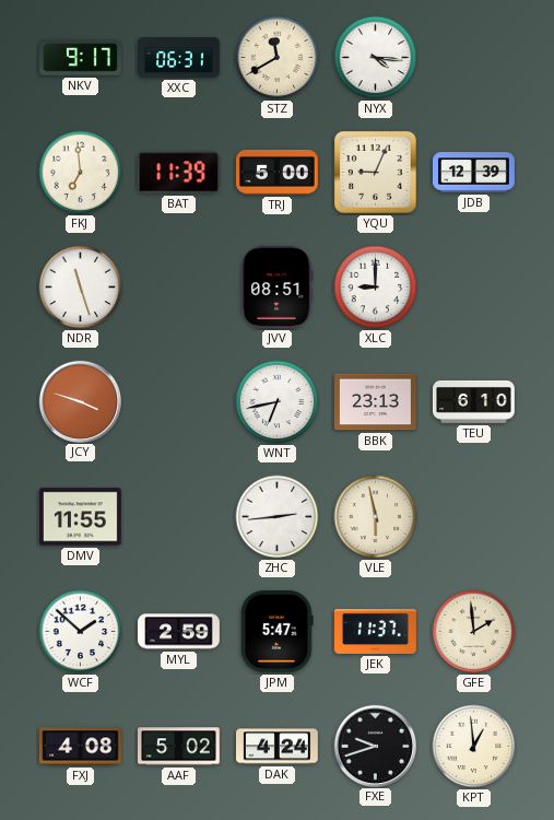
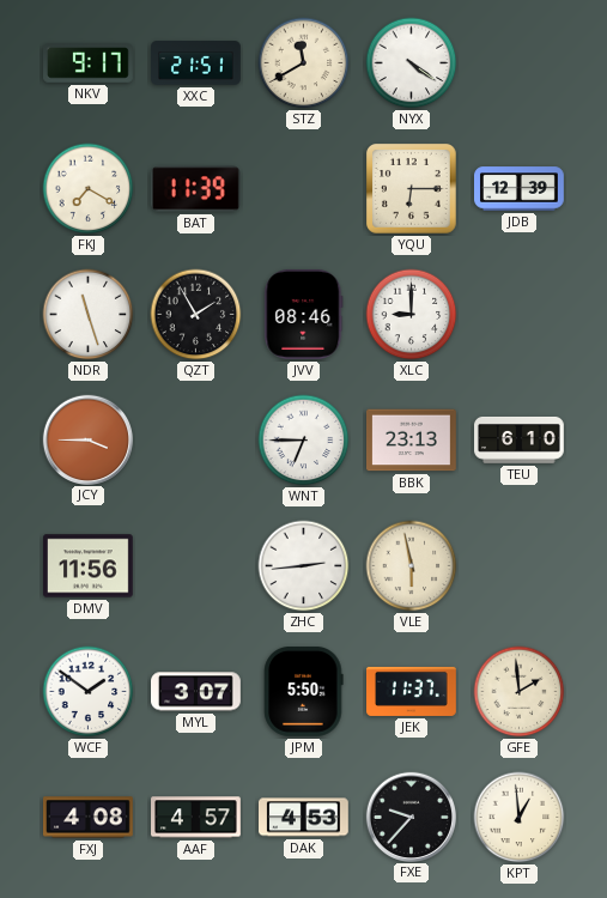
XXC: 06:31 -> 21:51 (196, 63)
NYX: 4:16 -> 4:21 (412, 63)
FKJ: 6:59 -> 7:20 (89, 189)
TRJ: 5:00 -> none (278, 172)
YQU: 9:04 -> 6:15 (412, 189)
QZT: none -> 1:55 (196, 315)
JVV: 08:51 -> 08:46 (304, 314)
JCY: 3:48 -> 3:45 (87, 439)
WNT: 6:43 -> 6:45 (304, 441)
DMV: 11:55 -> 11:56 (89, 566)
WCF: 1:52 -> 1:51 (89, 692)
MYL: 2:59 -> 3:07 (196, 692)
JPM: 5:47 -> 5:50 (304, 691)
AAF: 5:02 -> 4:57 (196, 818)
DAK: 4:24 -> 4:53 (304, 818)
FXE: 9:42 -> 9:37 (411, 817)
